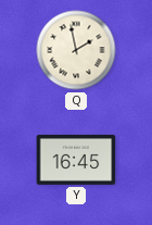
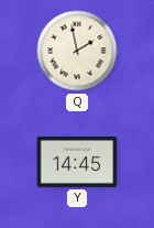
Y: 16:45 -> 14:45 (77, 162)
